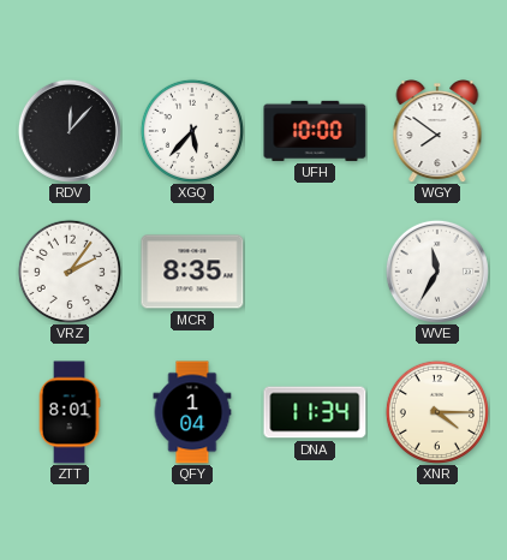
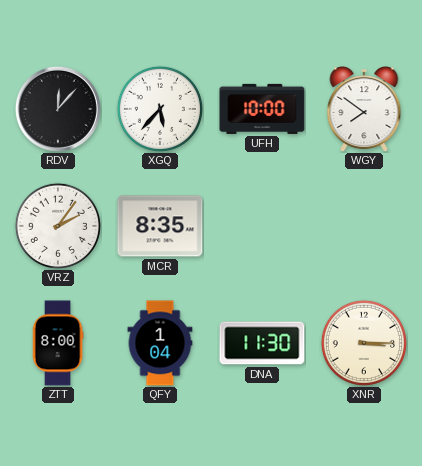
WVE: 11:35 -> none (437, 272)
ZTT: 8:01 -> 8:00 (58, 343)
DNA: 11:34 -> 11:30 (262, 343)
XNR: 4:15 -> 3:15 (364, 343)
